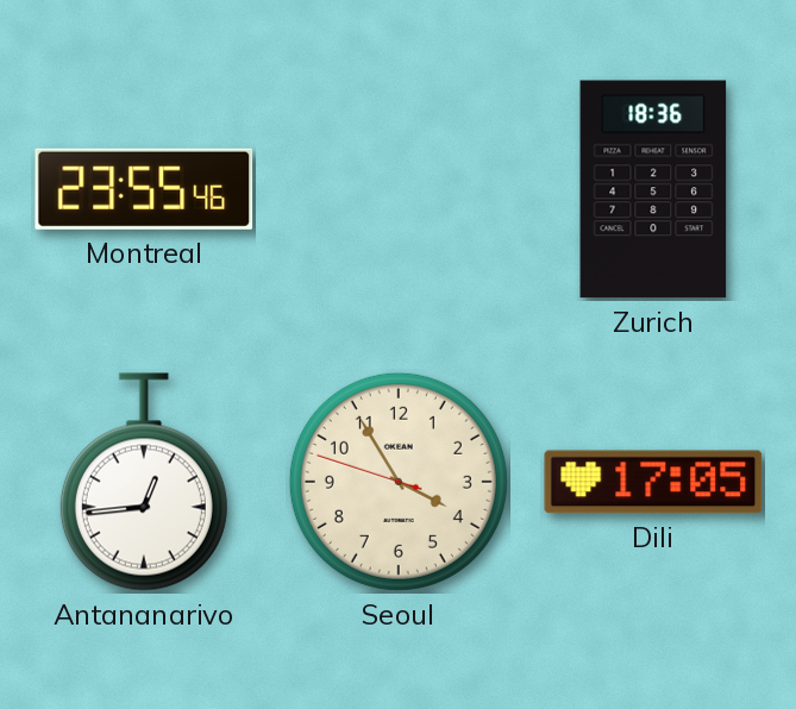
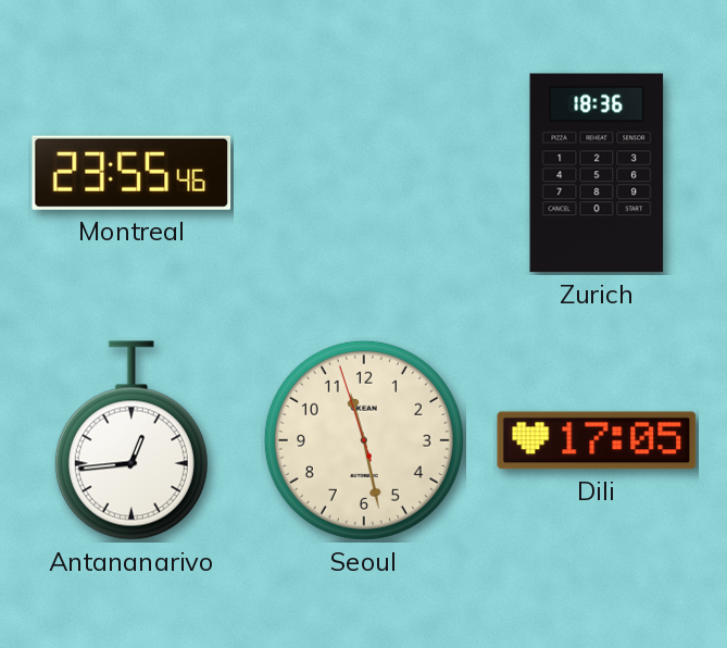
Seoul: 3:54 -> 11:27 (364, 440)
